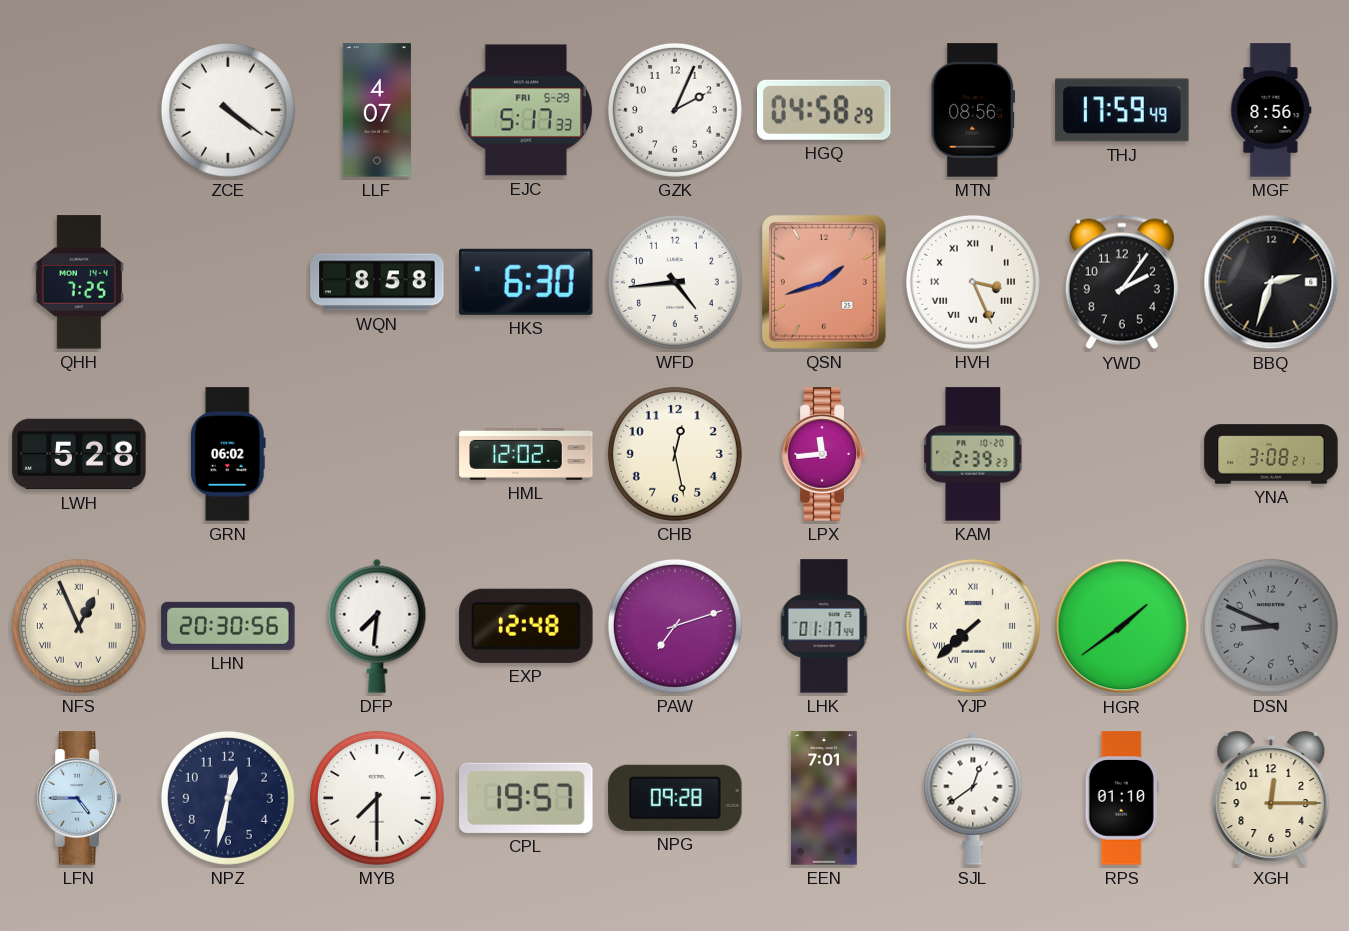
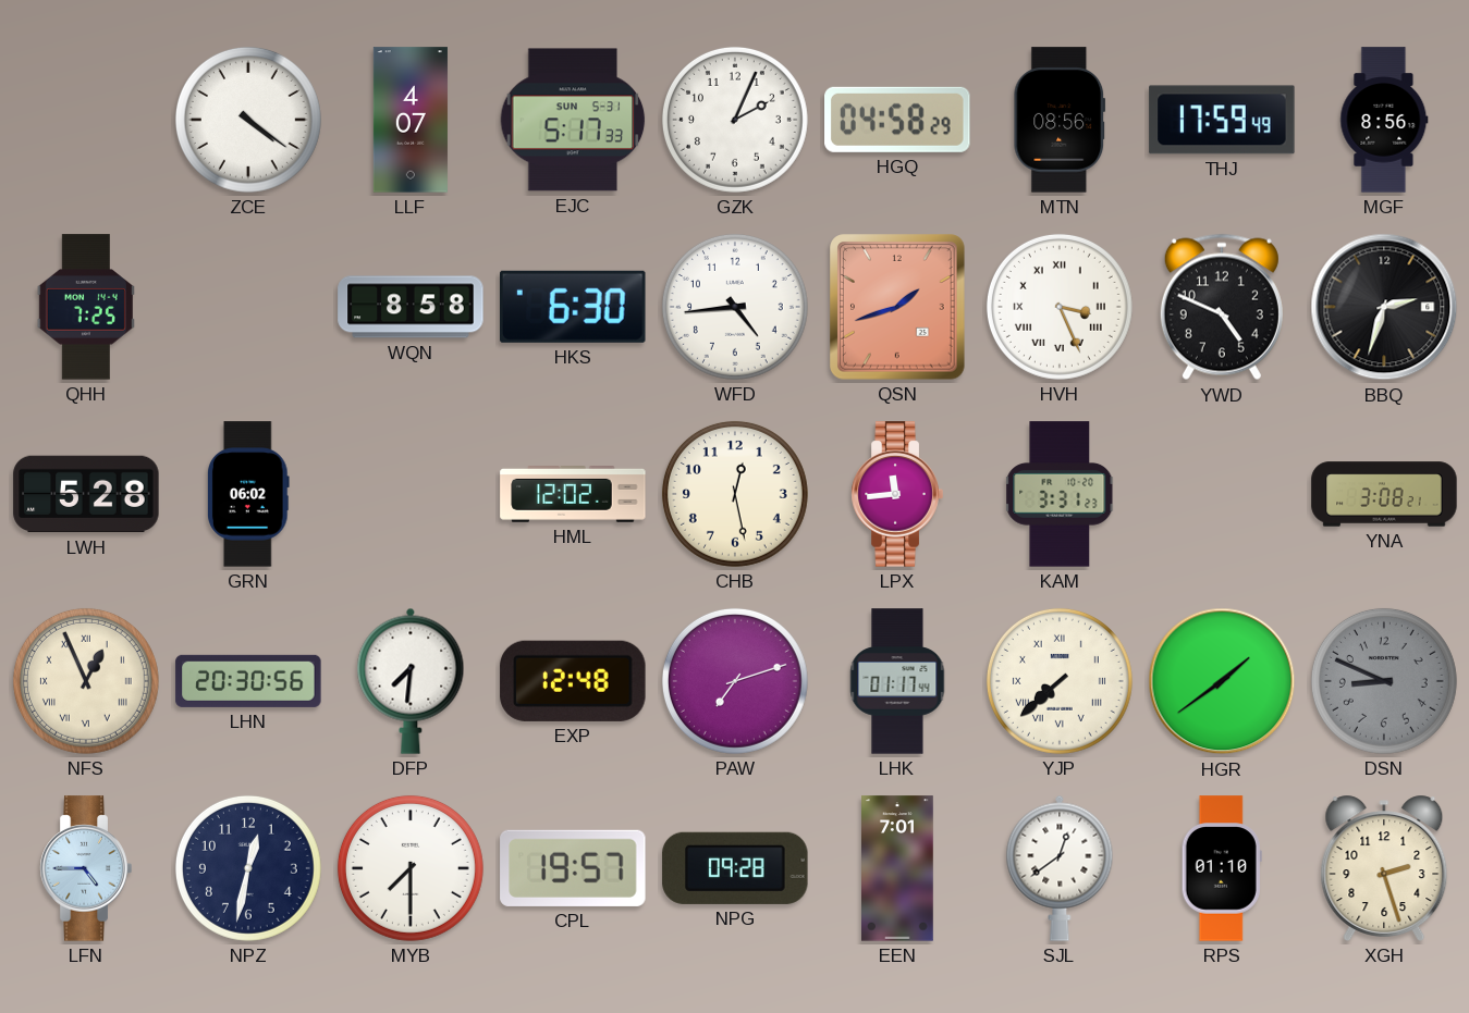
EJC date: FRI 5-29 -> SUN 5-31 (573, 120)
YWD: 2:06 -> 4:49 (1222, 307)
KAM: 2:39 -> 3:31 (1061, 494)
XGH: 12:15 -> 2:27 (1384, 868)
